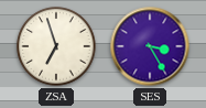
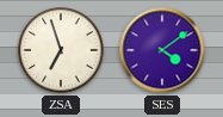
SES: 3:25 -> 4:09 (162, 50)
